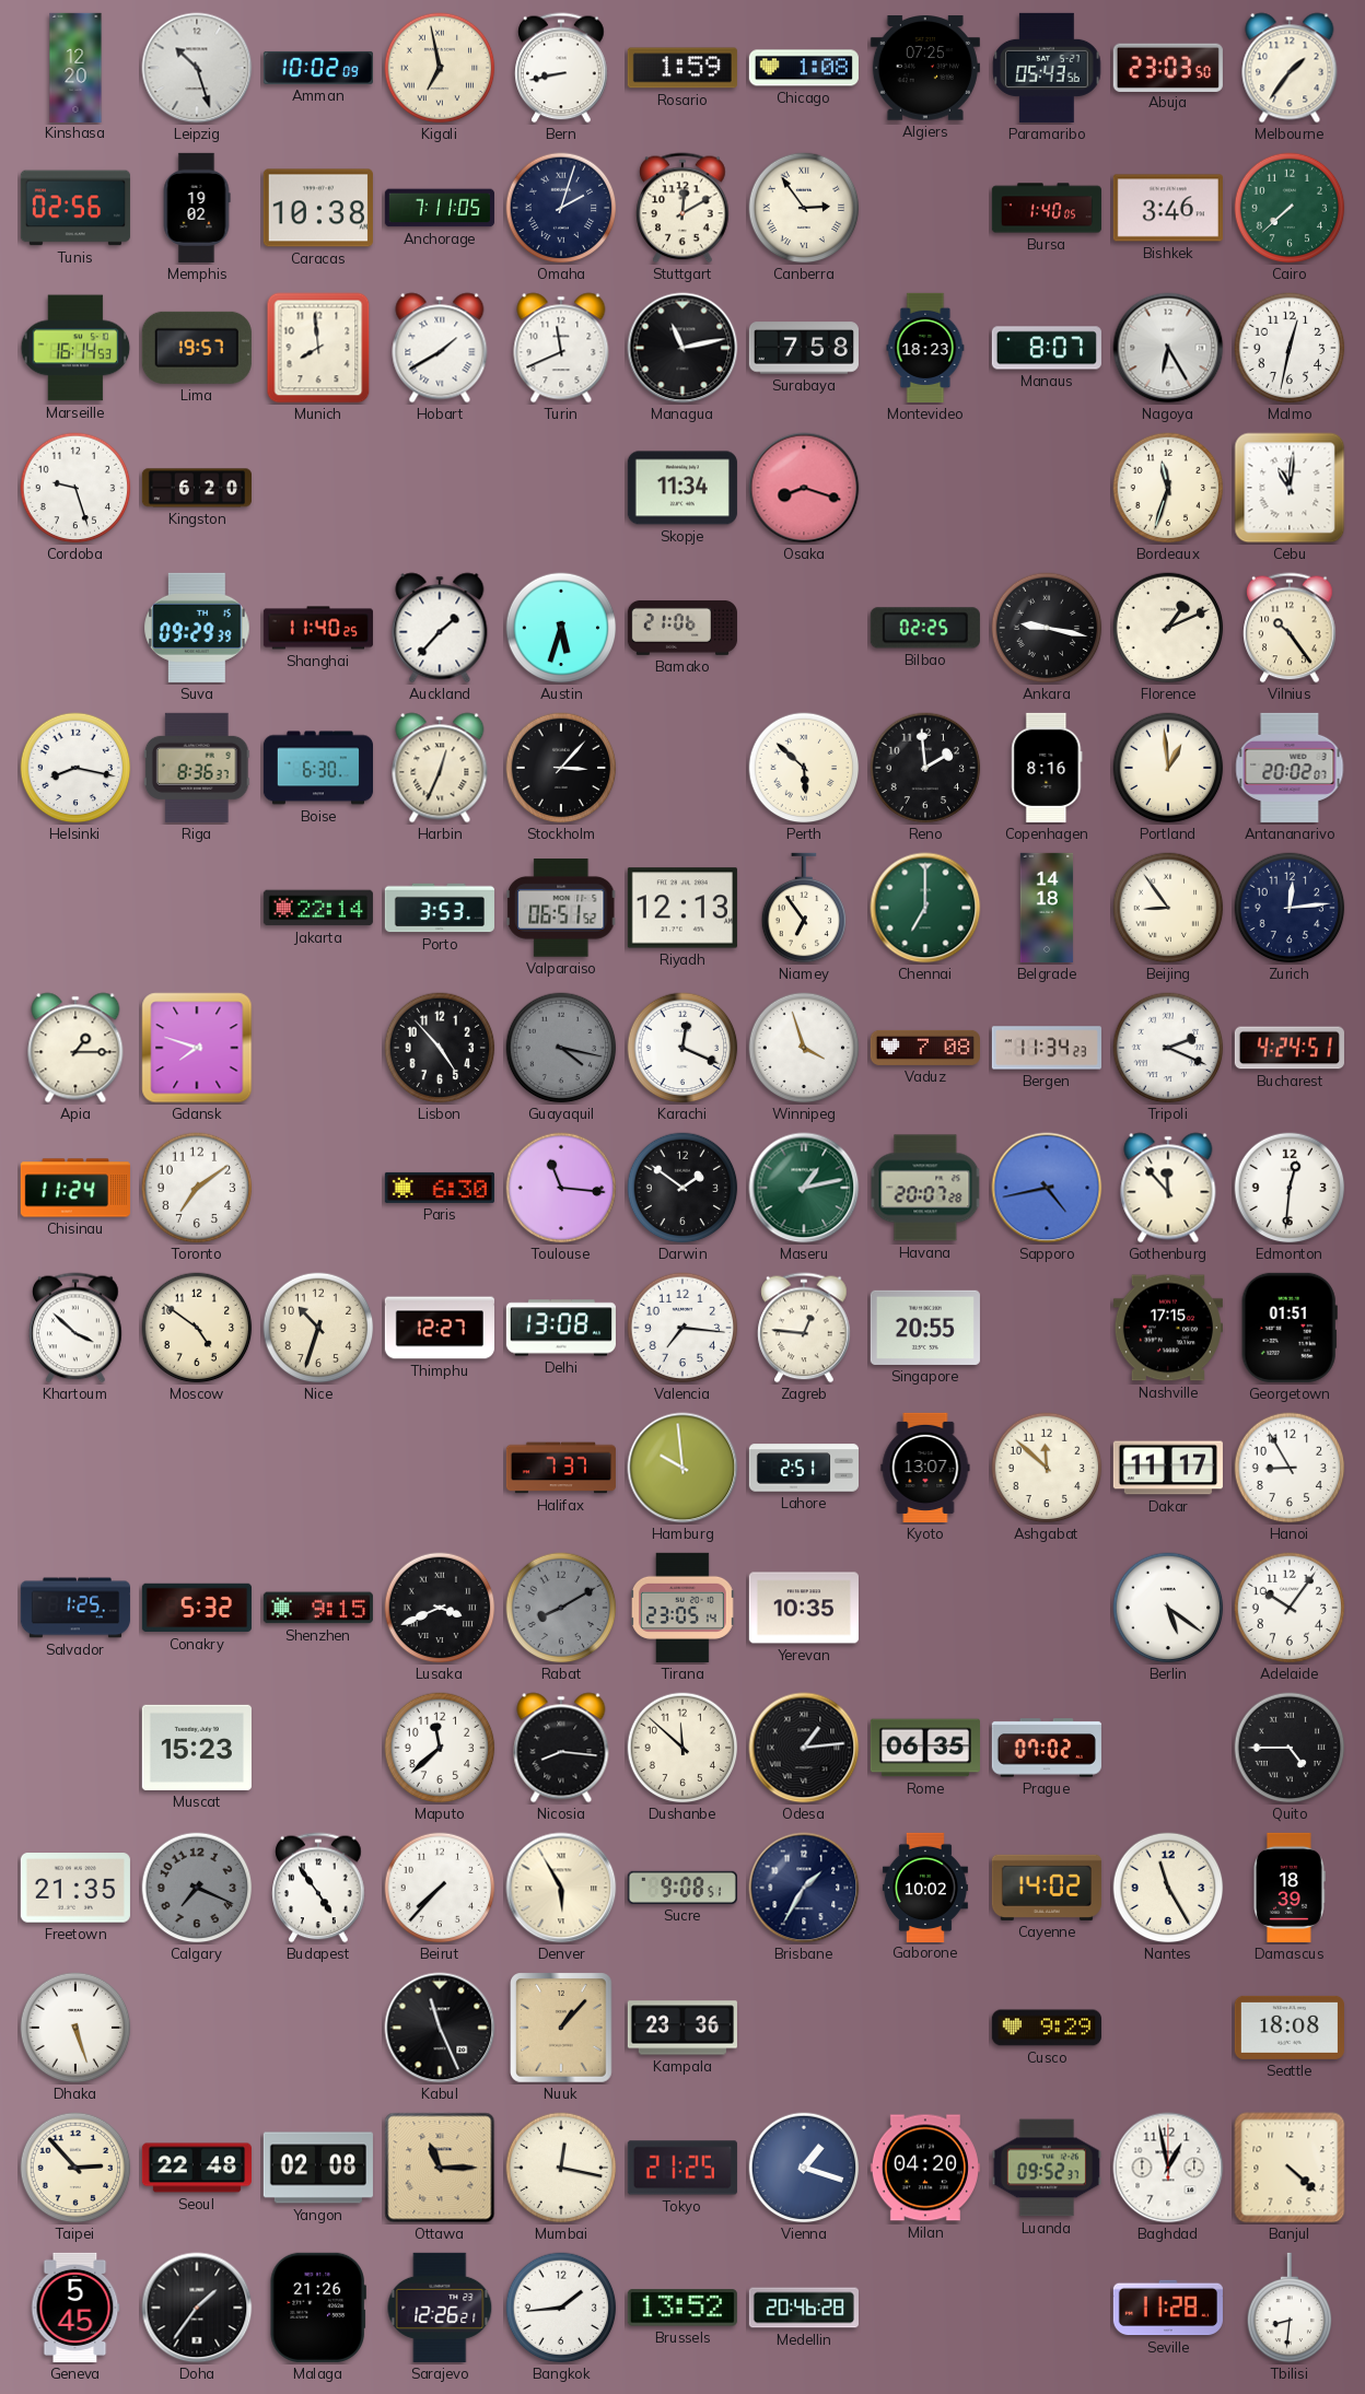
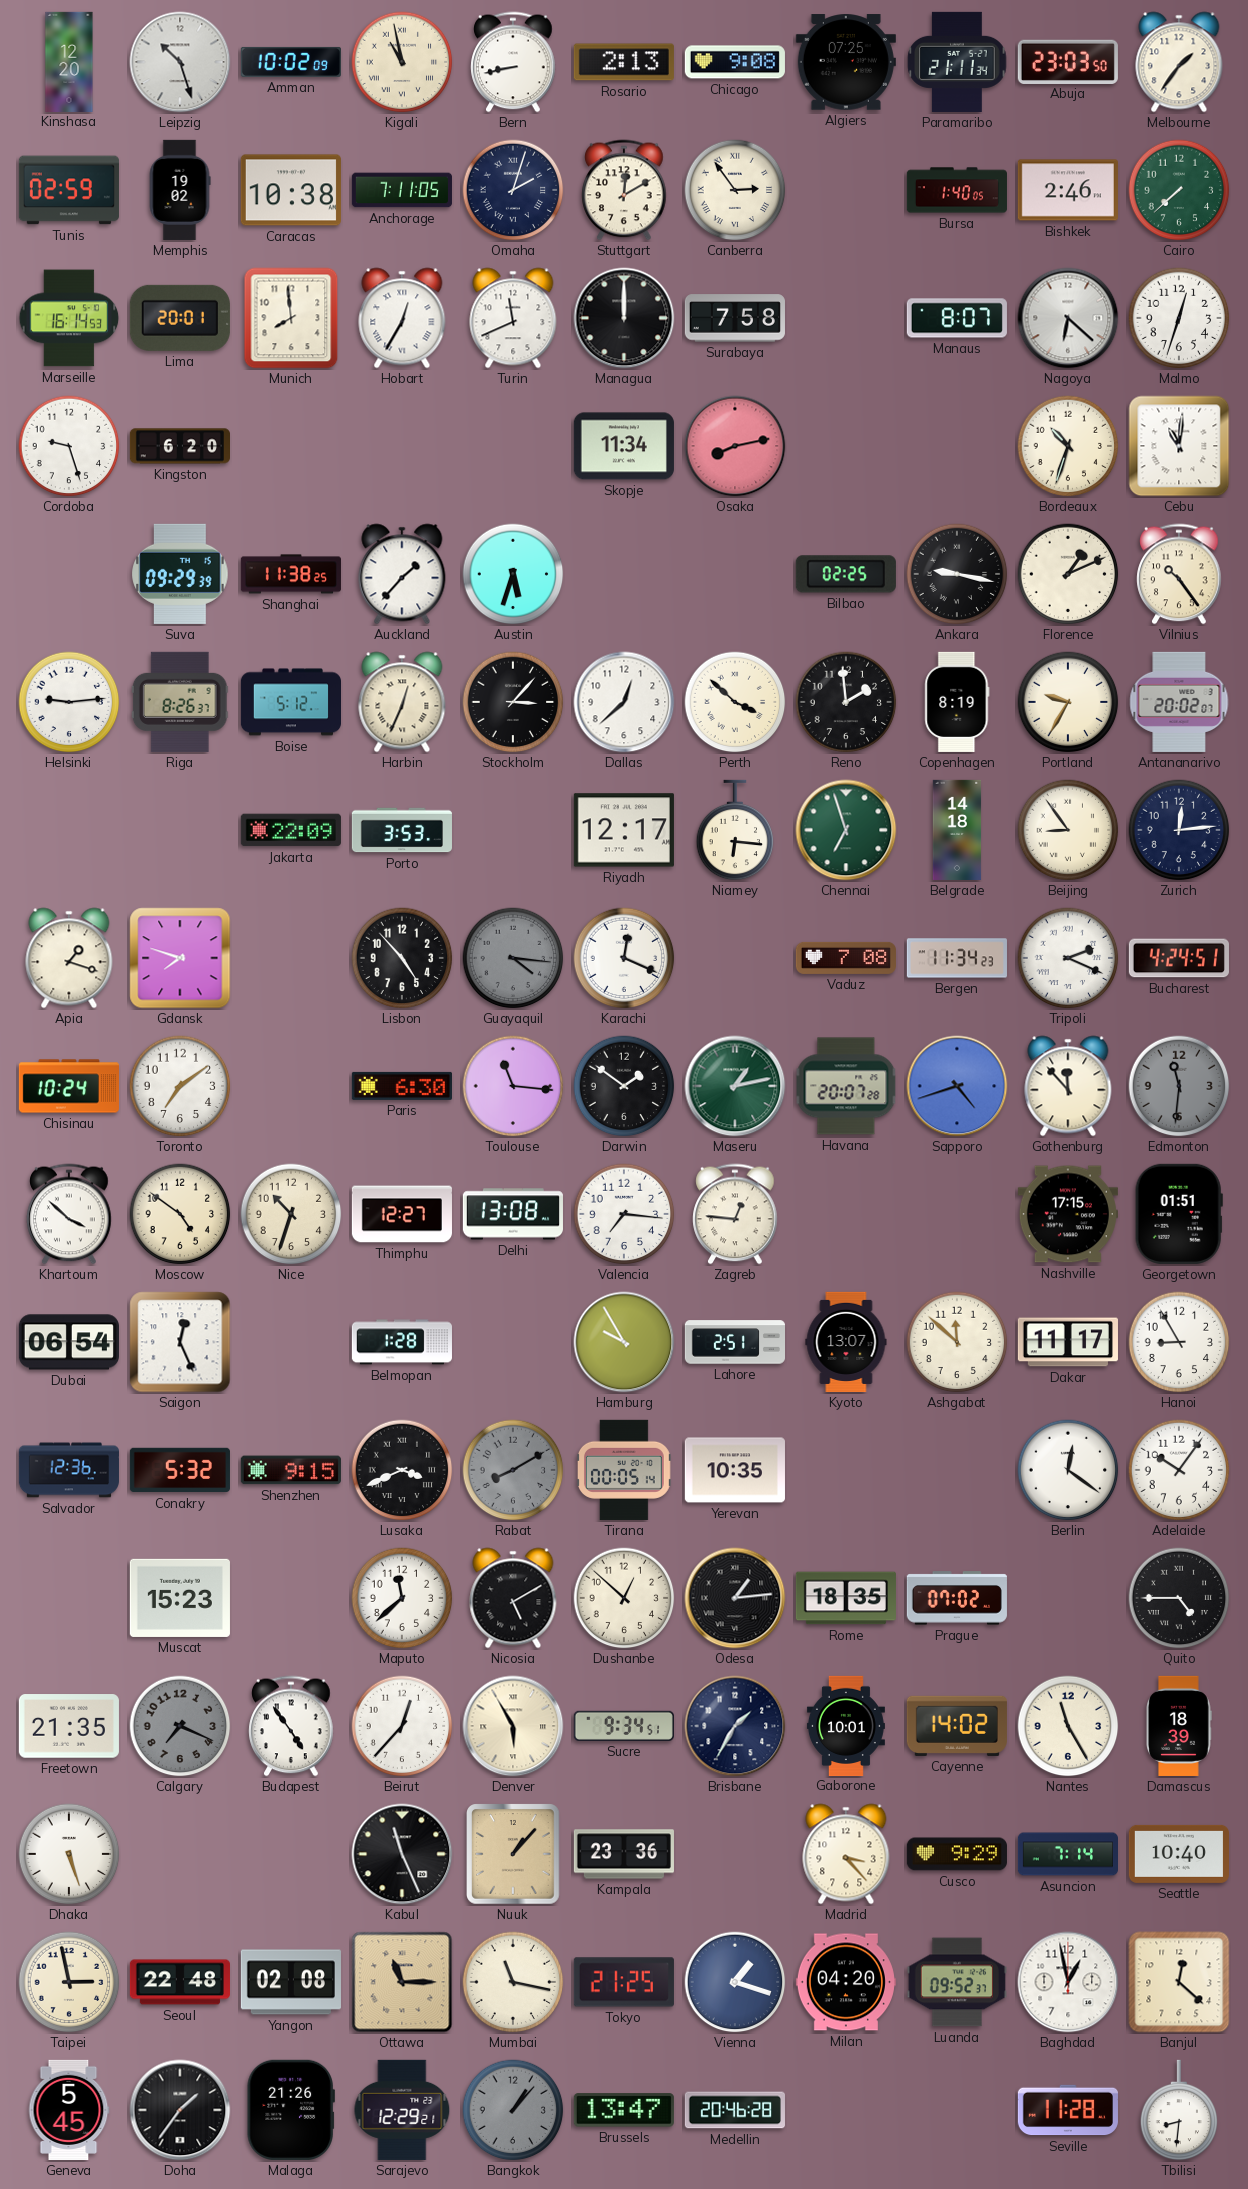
Kigali: 6:58 -> 10:58 (402, 62)
Rosario: 1:59 -> 2:13 (624, 62)
Chicago: 1:08 -> 9:08 (735, 62)
Paramaribo: 05:43 -> 21:11 (957, 62)
Tunis: 02:56 -> 02:59 (69, 190)
Bishkek: 3:46 -> 2:46 (1068, 190)
Lima: 19:57 -> 20:01 (180, 318)
Hobart: 1:40 -> 12:35 (402, 318)
Managua: 11:13 -> 12:00 (624, 318)
Montevideo: 18:23 -> none (925, 348)
Nagoya: 6:25 -> 6:22 (1068, 318)
Malmo: 12:32 -> 12:33 (1179, 318)
Osaka: 8:18 -> 8:13 (735, 446)
Bordeaux: 11:33 -> 10:33 (1068, 446)
Shanghai: 11:40 -> 11:38 (291, 574)
Bamako: 21:06 -> none (682, 628)
Helsinki: 8:17 -> 9:14 (69, 702)
Riga: 8:36 -> 8:26 (180, 702)
Boise: 6:30 -> 5:12 (290, 702)
Dallas: none -> 12:38 (624, 702)
Perth: 5:52 -> 3:52 (735, 702)
Copenhagen: 8:16 -> 8:19 (957, 702)
Portland: 12:59 -> 9:35 (1068, 702)
Jakarta: 22:14 -> 22:09 (291, 830)
Valparaiso: 06:51 -> none (562, 908)
Riyadh: 12:13 -> 12:17 (624, 830)
Niamey: 6:54 -> 6:16 (735, 830)
Chennai: 7:00 -> 6:57 (846, 830)
Apia: 1:15 -> 1:18 (69, 958)
Guayaquil: 4:17 -> 4:16 (513, 958)
Winnipeg: 3:57 -> none (804, 1048)
Chisinau: 11:24 -> 10:24 (69, 1086)
Sapporo: 4:43 -> 4:42 (957, 1086)
Edmonton: 12:31 -> 11:31 (1179, 1086)
Edmonton dial: white -> grey (1179, 1086)
Singapore: 20:55 -> none (925, 1328)
Dubai: none -> 06:54 (69, 1342)
Saigon: none -> 12:26 (180, 1342)
Belmopan: none -> 1:28 (402, 1342)
Halifax: 7:37 -> none (561, 1468)
Hamburg: 9:59 -> 9:55 (624, 1342)
Salvador: 1:25 -> 12:36 (69, 1470)
Tirana: 23:05 -> 00:05 (624, 1470)
Berlin: 5:21 -> 12:21 (1068, 1470)
Nicosia: 8:16 -> 5:10 (513, 1598)
Dushanbe: 11:52 -> 12:52 (624, 1598)
Rome: 06:35 -> 18:35 (846, 1598)
Beirut: 7:37 -> 12:37 (402, 1726)
Sucre: 9:08 -> 9:34 (624, 1726)
Gaborone: 10:02 -> 10:01 (846, 1725)
Madrid: none -> 3:23 (846, 1854)
Asuncion: none -> 7:14 (1067, 1854)
Seattle: 18:08 -> 10:40 (1179, 1854)
Taipei: 2:53 -> 2:58 (69, 1982)
Mumbai: 12:17 -> 11:17 (513, 1982)
Banjul: 4:22 -> 12:22 (1179, 1982)
Sarajevo: 12:26 -> 12:29 (402, 2110)
Bangkok: 1:44 -> 1:07 (513, 2110)
Bangkok dial: white -> grey (513, 2110)
Brussels: 13:52 -> 13:47 (624, 2110)
